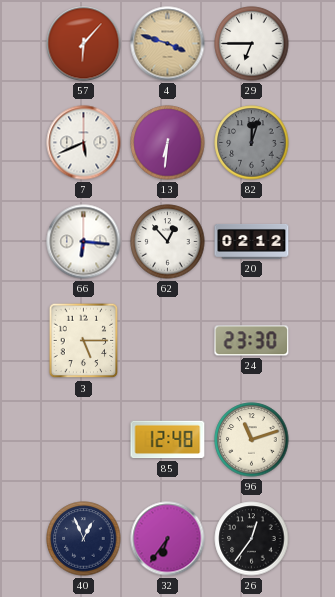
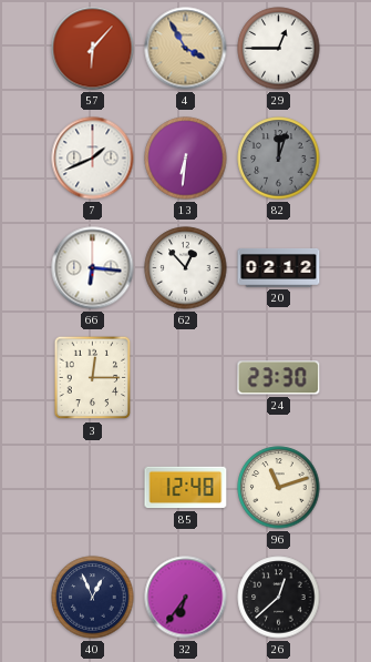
4: 3:48 -> 3:55 (186, 49)
29: 6:45 -> 12:45 (279, 49)
7: 5:41 -> 1:41 (93, 159)
3: 5:15 -> 12:15 (93, 378)
26: 12:36 -> 12:38 (279, 598)
